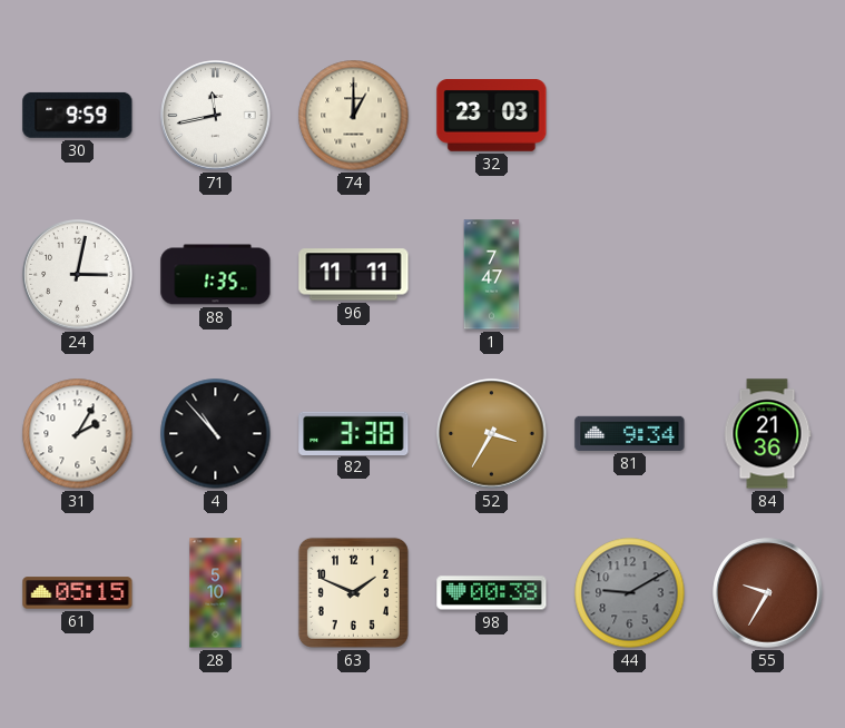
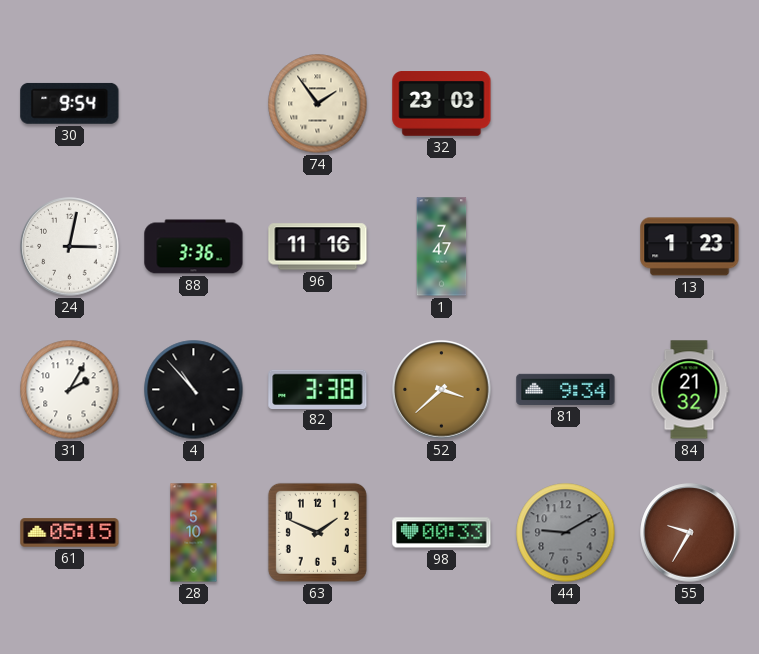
30: 9:59 -> 9:54 (70, 103)
71: 11:43 -> none (216, 116)
74: 1:00 -> 1:54 (318, 104)
88: 1:35 -> 3:36 (194, 247)
96: 11:11 -> 11:16 (318, 247)
13: none -> 1:23 (690, 247)
52: 3:35 -> 3:38 (442, 390)
84: 21:36 -> 21:32 (689, 390)
98: 00:38 -> 00:33 (442, 533)
